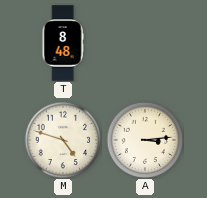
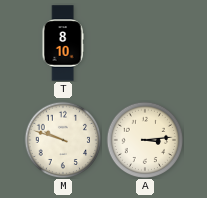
T: 8:48 -> 8:10 (63, 43)
M: 4:48 -> 9:48 (63, 140)
